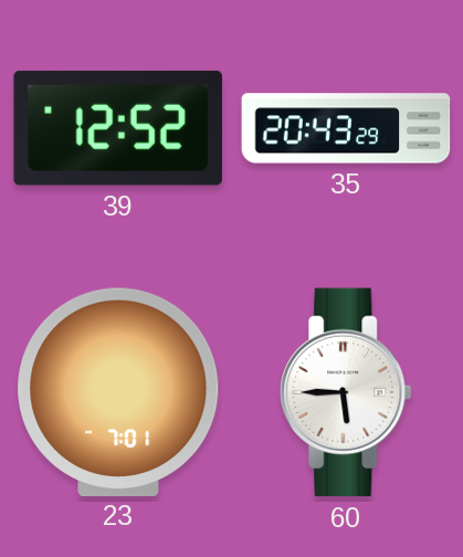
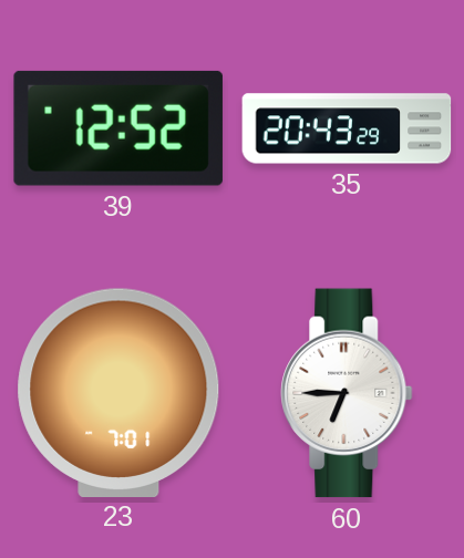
60: 5:45 -> 6:45 (347, 393)
